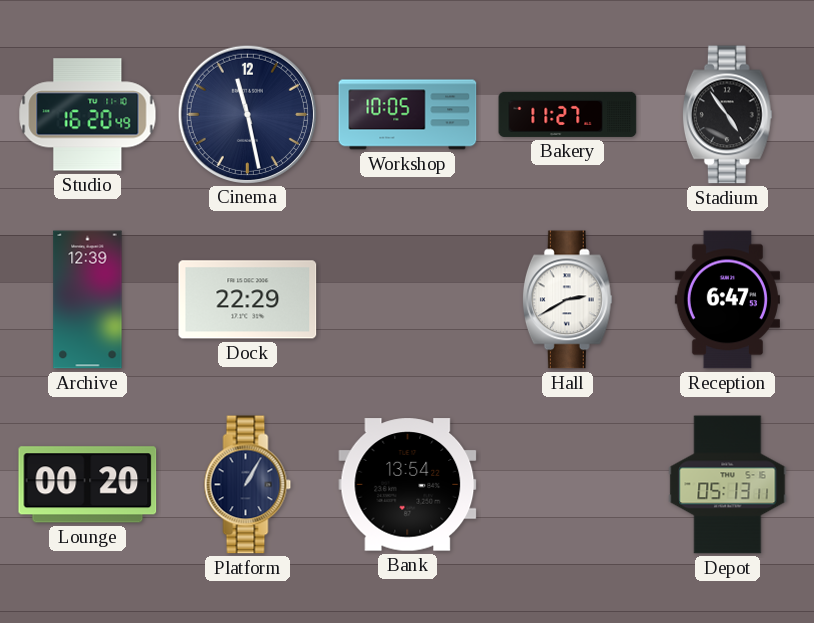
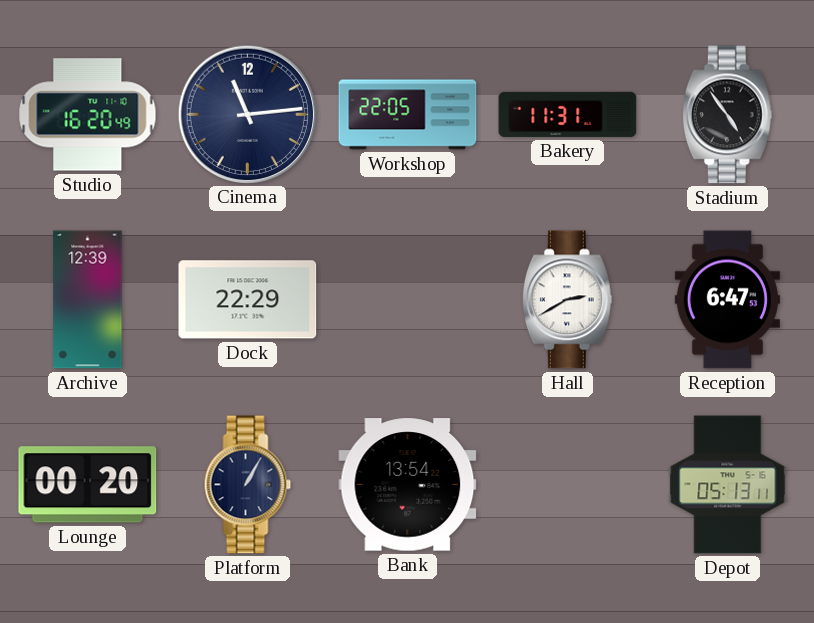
Cinema: 11:28 -> 11:14 (247, 114)
Workshop: 10:05 -> 22:05 (408, 115)
Bakery: 11:27 -> 11:31 (568, 114)
